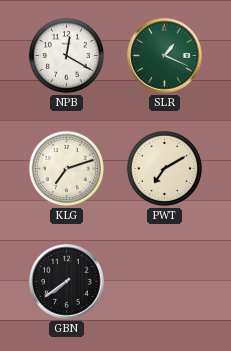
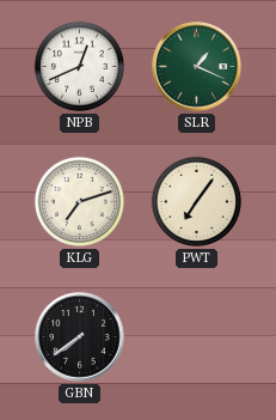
NPB: 12:20 -> 12:41 (79, 66)
PWT: 7:10 -> 7:06 (196, 201)
